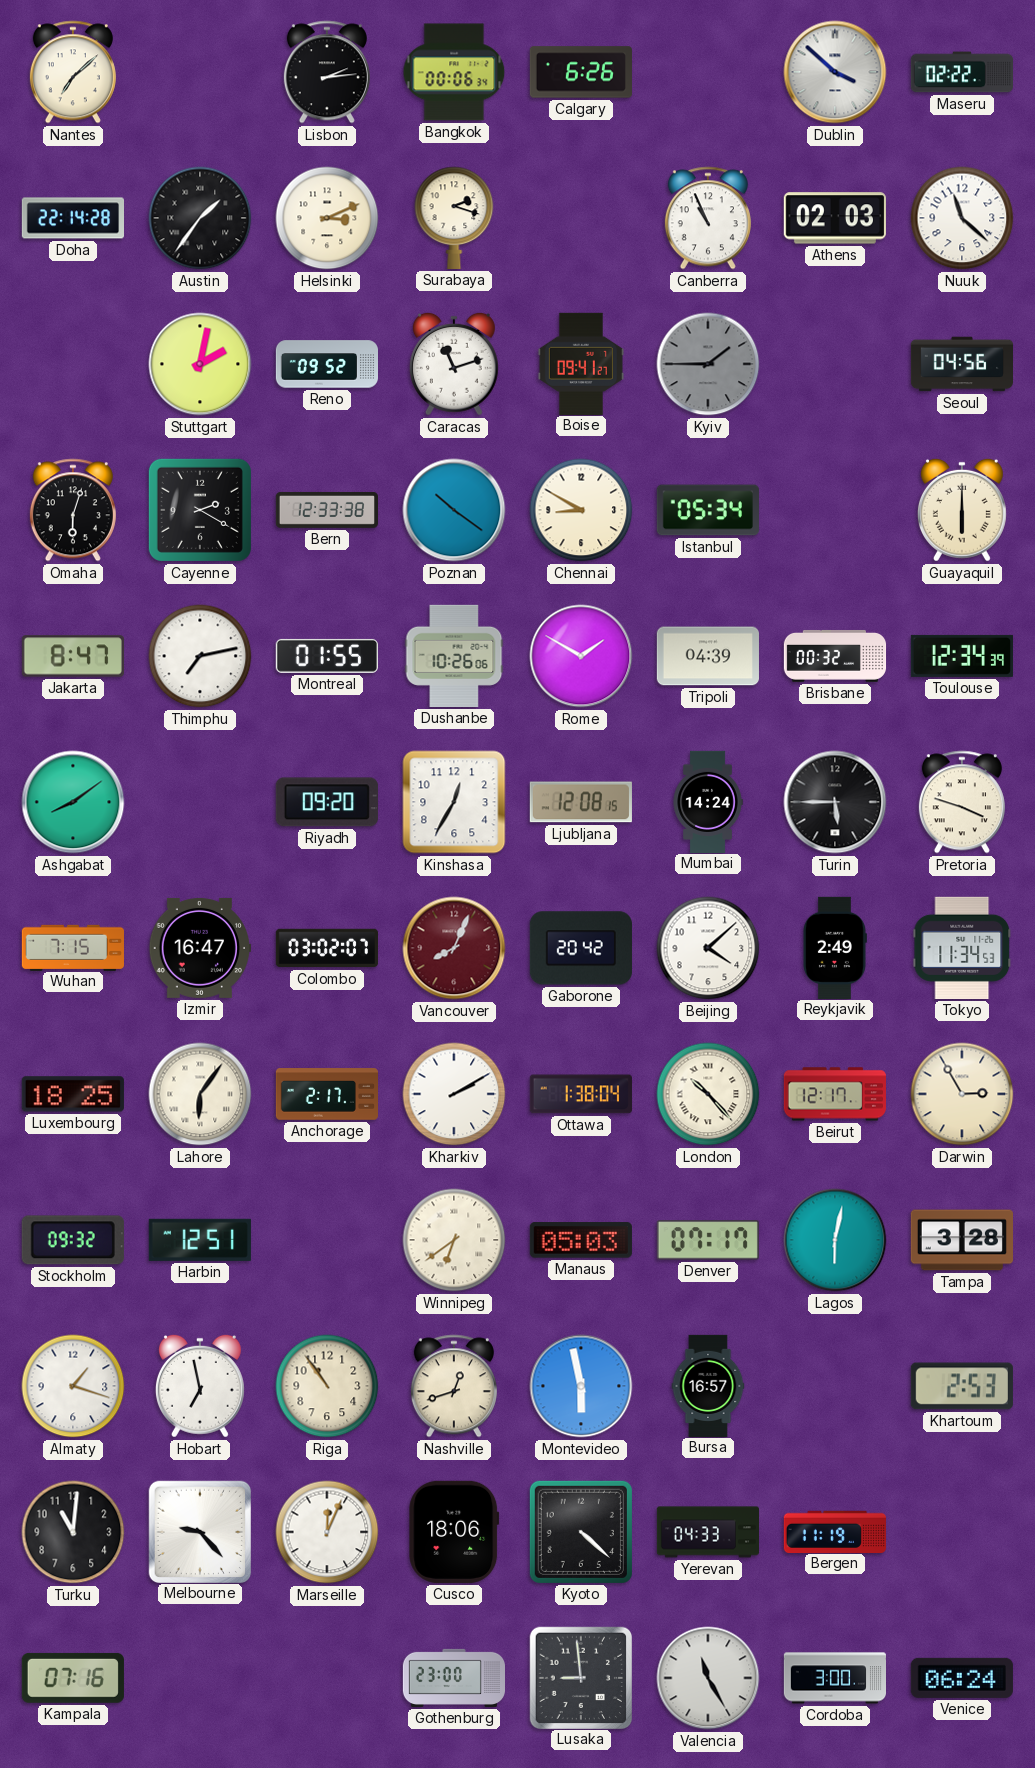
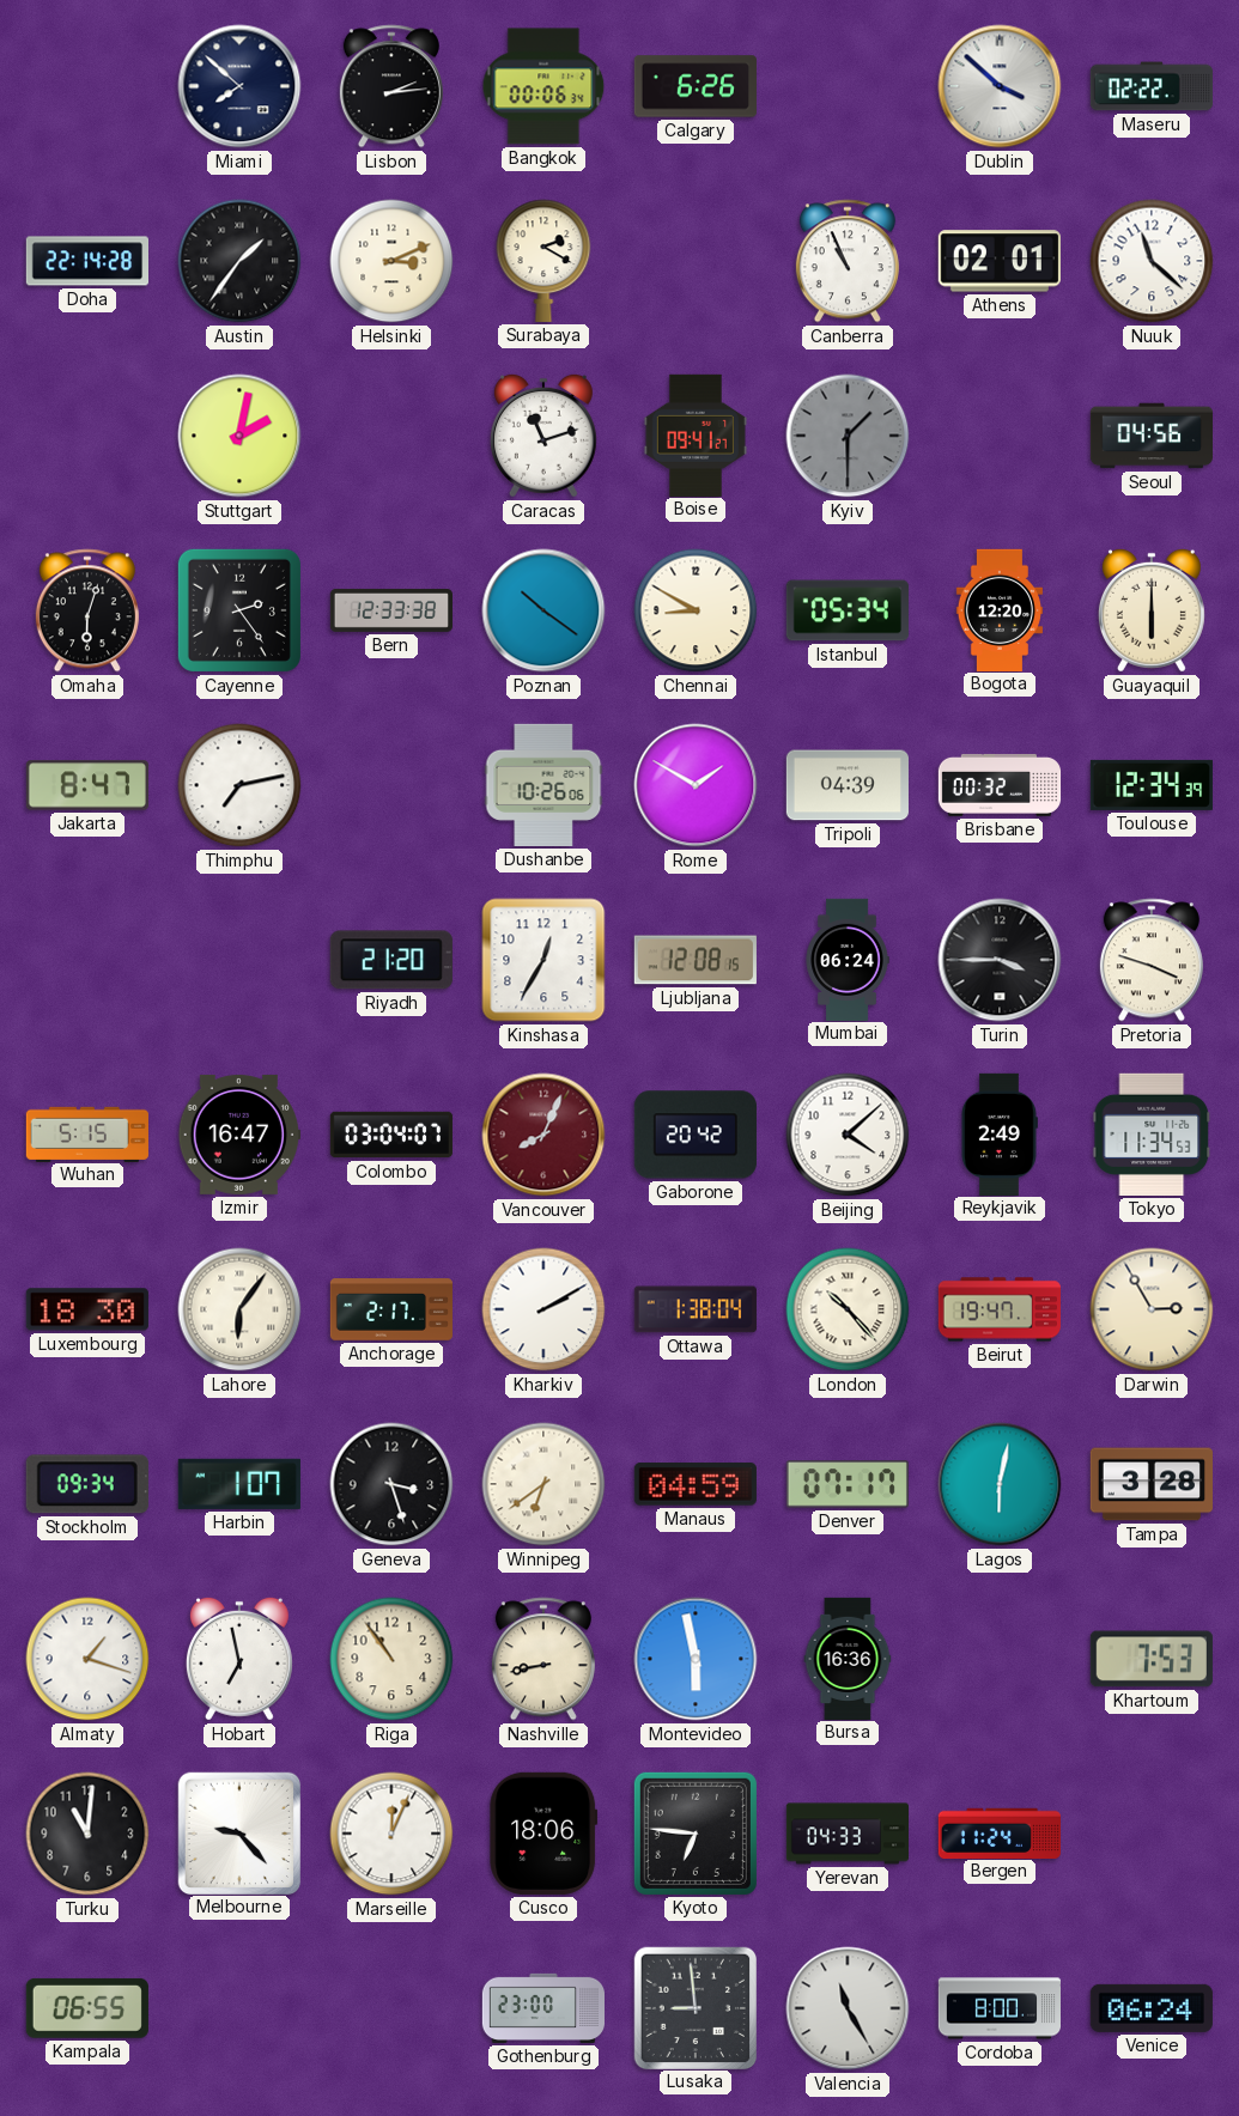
Nantes: 7:08 -> none (73, 72)
Miami: none -> 7:52 (239, 86)
Surabaya: 2:18 -> 2:20 (543, 261)
Athens: 02:03 -> 02:01 (1000, 261)
Reno: 09:52 -> none (326, 364)
Kyiv: 1:45 -> 1:30 (848, 436)
Cayenne: 2:20 -> 2:24 (239, 610)
Bogota: none -> 12:20 (1000, 609)
Montreal: 01:55 -> none (327, 656)
Ashgabat: 8:09 -> none (73, 802)
Riyadh: 09:20 -> 21:20 (391, 960)
Mumbai: 14:24 -> 06:24 (848, 959)
Turin: 5:45 -> 3:45 (1000, 960)
Wuhan: 7:15 -> 5:15 (87, 1133)
Colombo: 03:02 -> 03:04 (391, 1135)
Luxembourg: 18:25 -> 18:30 (87, 1309)
Beirut: 12:17 -> 19:47 (1000, 1309)
Stockholm: 09:32 -> 09:34 (87, 1484)
Harbin: 12:51 -> 1:07 (239, 1484)
Geneva: none -> 3:27 (391, 1484)
Manaus: 05:03 -> 04:59 (696, 1484)
Nashville: 12:42 -> 8:43 (543, 1659)
Bursa: 16:57 -> 16:36 (848, 1658)
Khartoum: 2:53 -> 7:53 (1152, 1659)
Kyoto: 4:22 -> 6:46 (696, 1834)
Bergen: 11:19 -> 11:24 (1000, 1832)
Kampala: 07:16 -> 06:55 (87, 2008)
Cordoba: 3:00 -> 8:00 (998, 2008)
